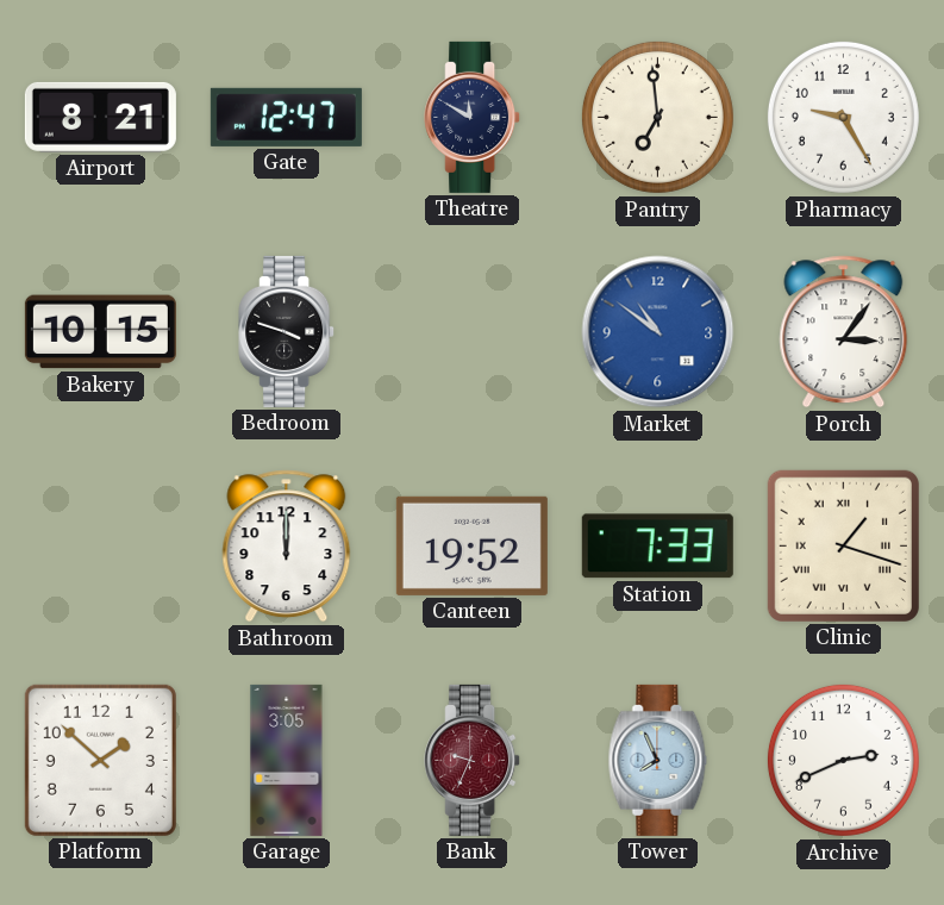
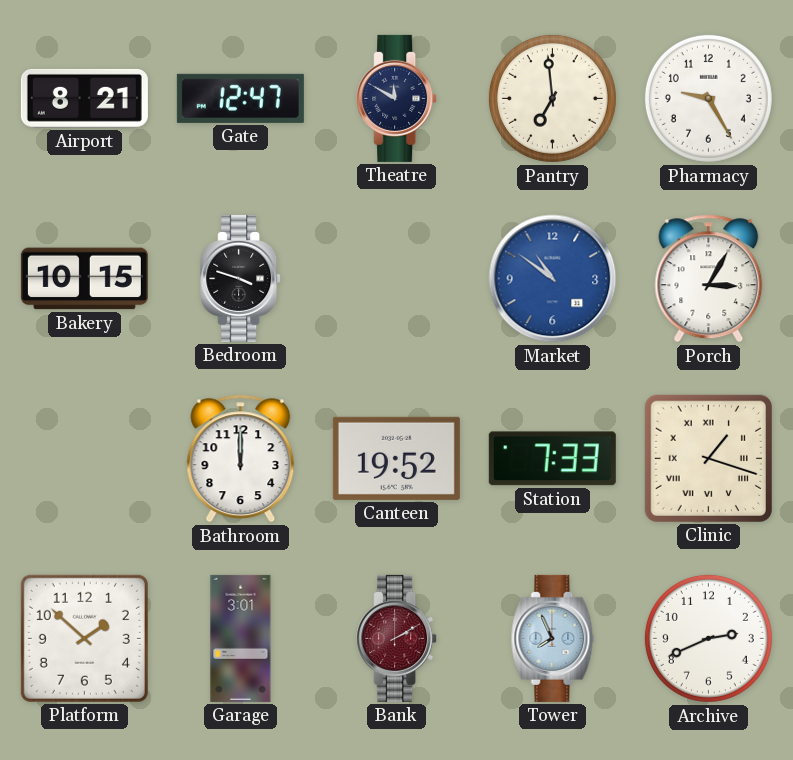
Porch: 3:06 -> 3:05 (709, 279)
Garage: 3:05 -> 3:01 (241, 638)
Bank: 9:34 -> 2:10 (397, 638)
